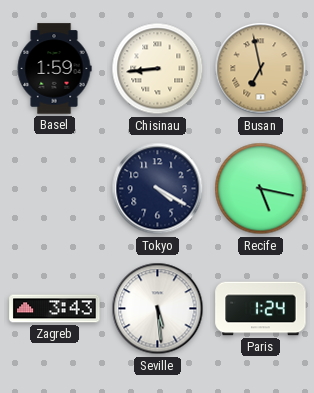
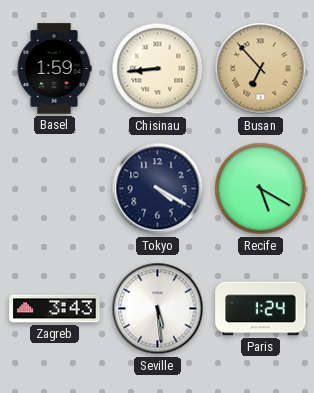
Busan: 6:58 -> 6:53 (261, 69)
Recife: 5:17 -> 5:20 (261, 189)
